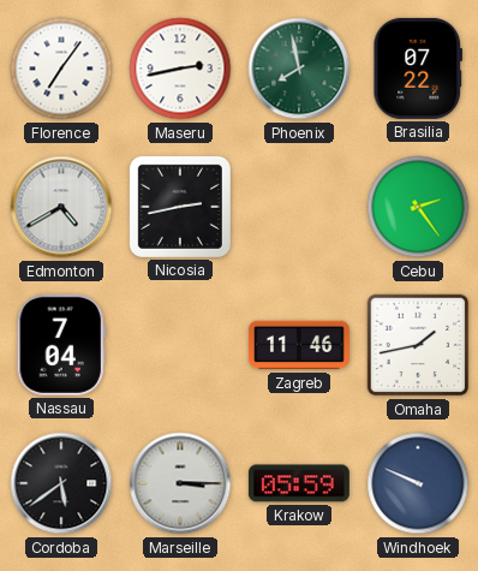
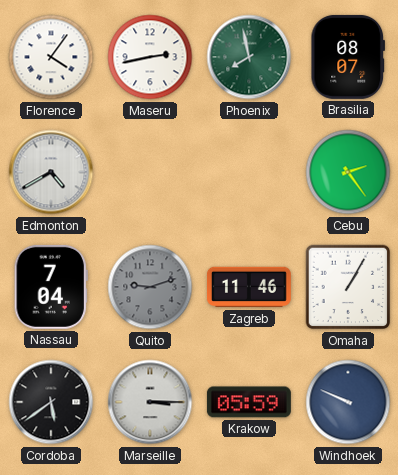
Florence: 7:06 -> 4:06 (51, 57)
Brasilia: 07:22 -> 08:07 (348, 57)
Nicosia: 2:43 -> none (180, 207)
Quito: none -> 9:12 (150, 287)
Omaha: 1:43 -> 1:05 (348, 287)
